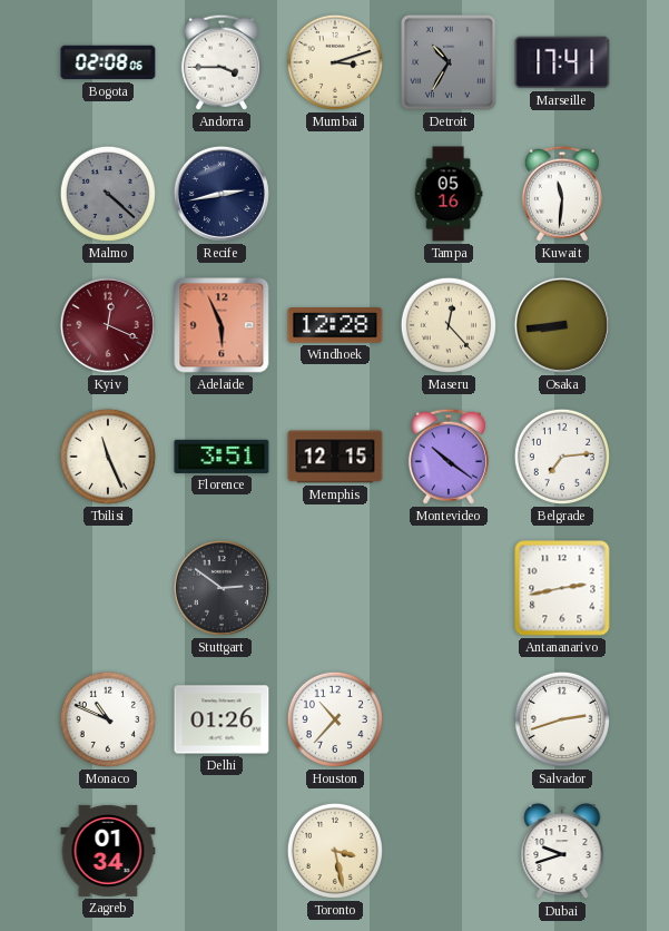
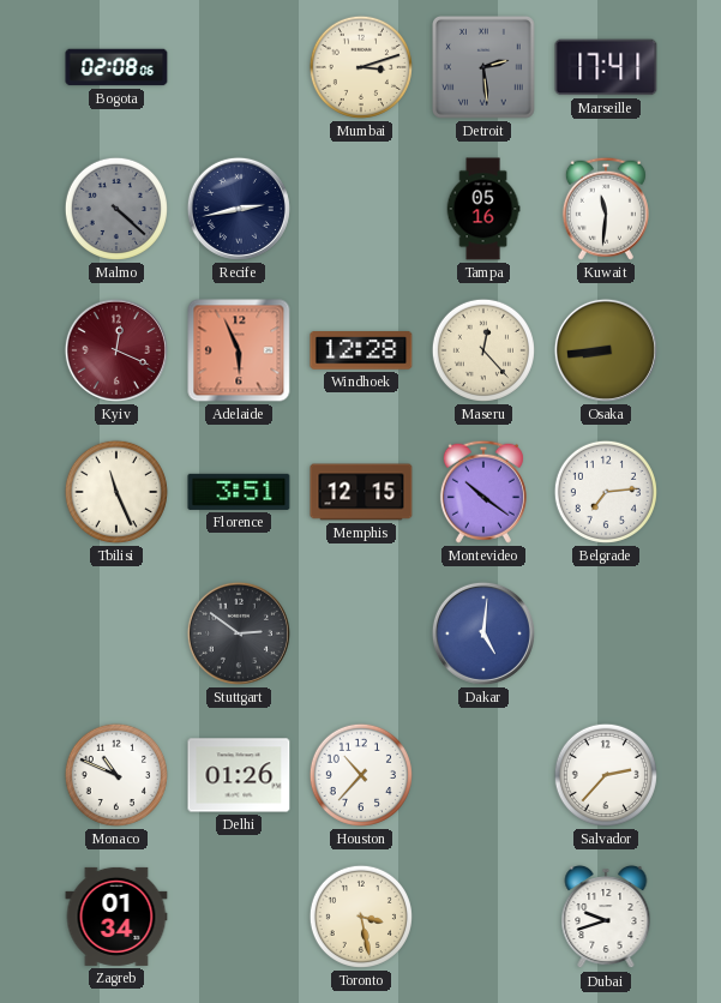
Andorra: 3:45 -> none (222, 62)
Detroit: 10:35 -> 2:29 (485, 68)
Dakar: none -> 5:01 (483, 633)
Antananarivo: 2:43 -> none (562, 588)
Salvador: 2:42 -> 2:37 (606, 775)
